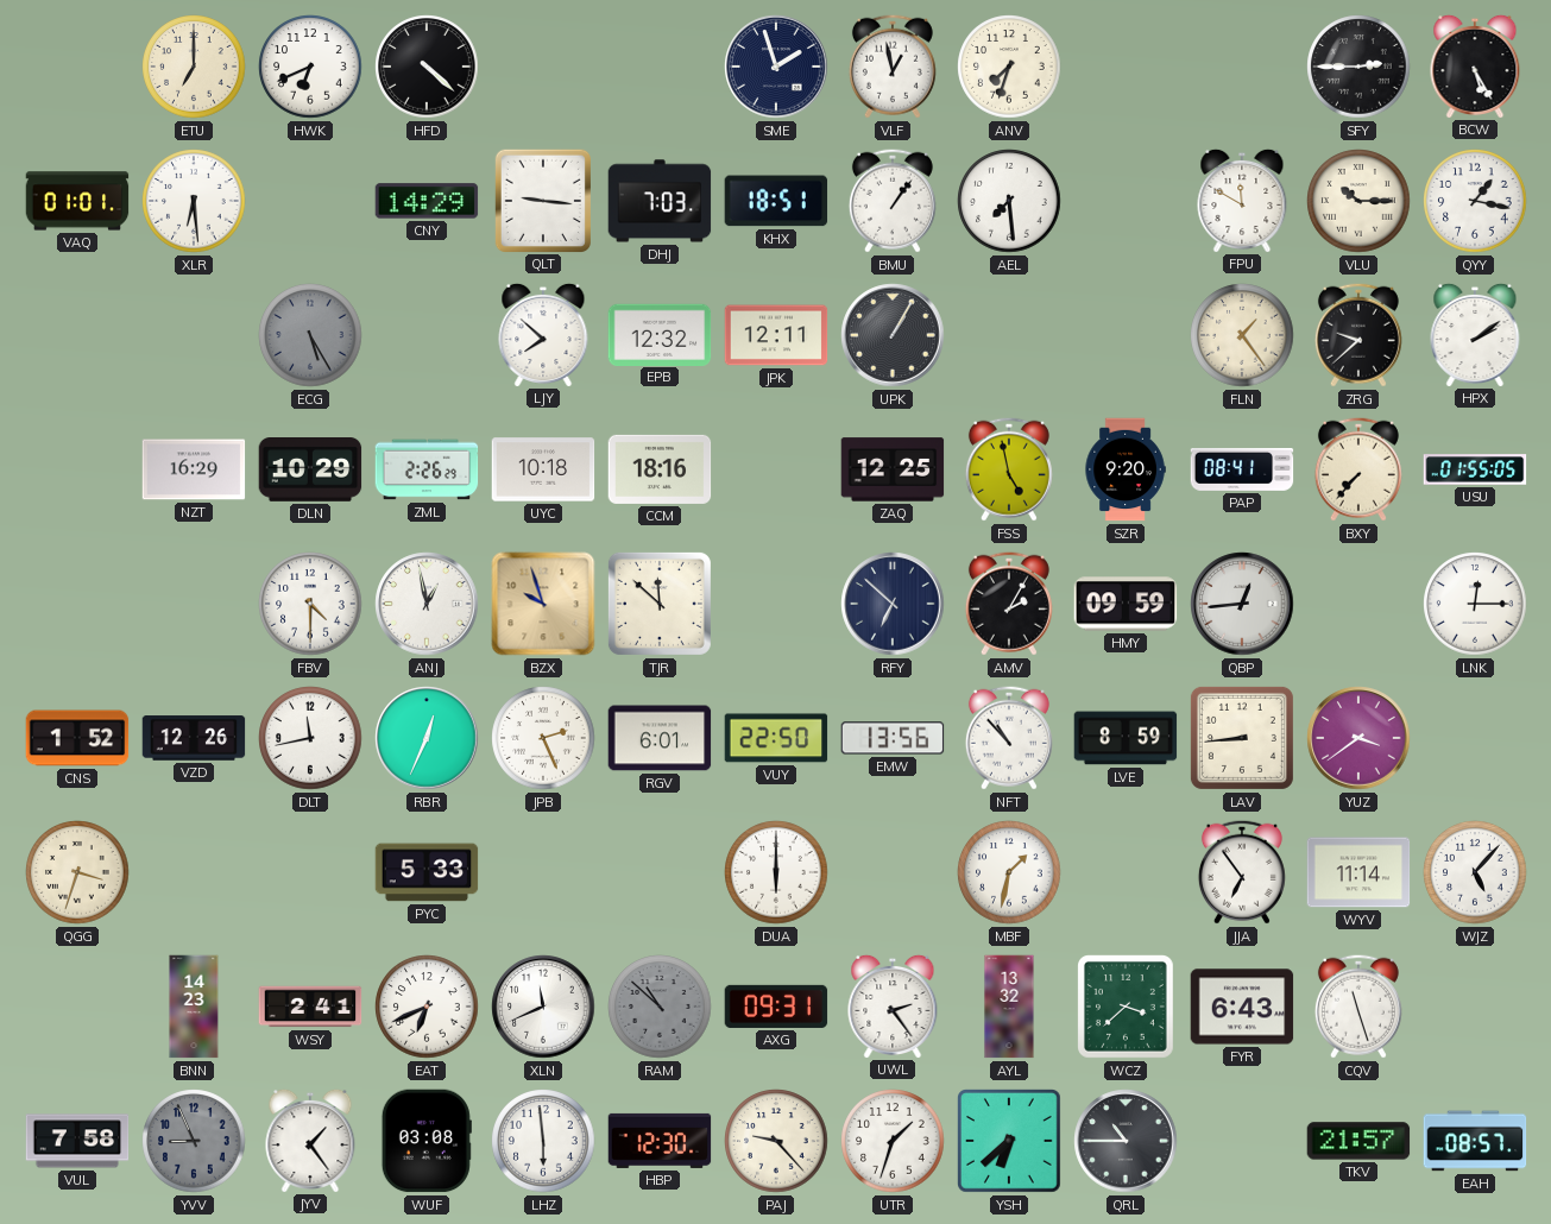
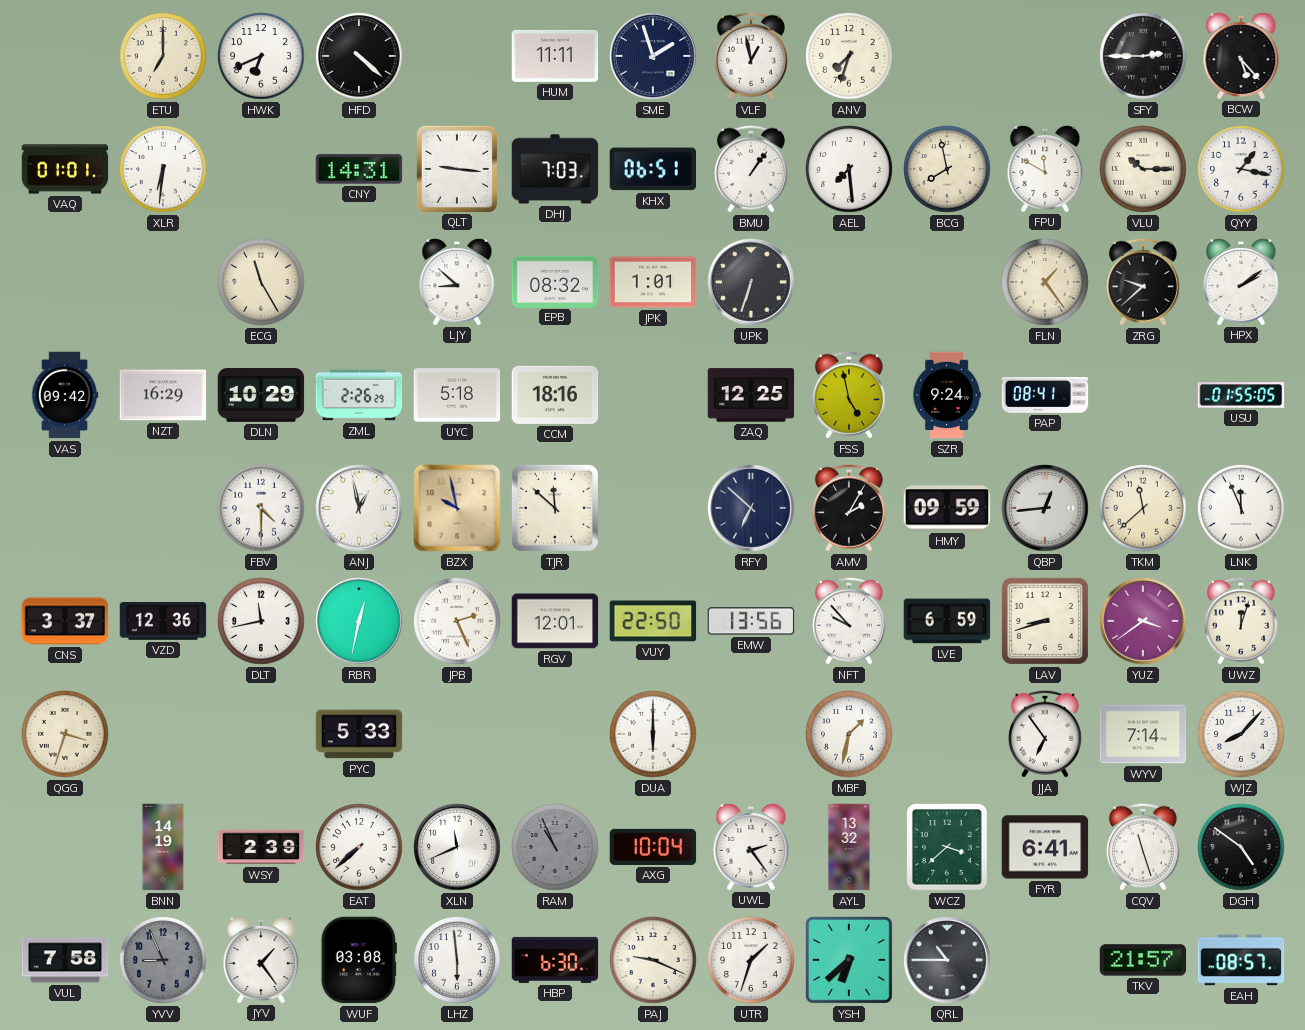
HUM: none -> 11:11 (555, 56)
BCW: 5:25 -> 5:23 (1241, 55)
XLR: 6:29 -> 6:31 (163, 169)
CNY: 14:29 -> 14:31 (359, 169)
KHX: 18:51 -> 06:51 (653, 169)
BCG: none -> 7:58 (947, 169)
ECG: 5:25 -> 11:25 (261, 282)
ECG dial: grey -> cream (261, 282)
LJY: 7:52 -> 8:52 (457, 281)
EPB: 12:32 -> 08:32 (555, 281)
JPK: 12:11 -> 1:01 (653, 282)
UPK: 1:05 -> 6:33 (751, 282)
VAS: none -> 09:42 (65, 395)
UYC: 10:18 -> 5:18 (457, 395)
SZR: 9:20 -> 9:24 (947, 395)
BXY: 7:37 -> none (1358, 469)
BZX: 9:57 -> 9:58 (457, 508)
TKM: none -> 11:38 (1143, 508)
LNK: 12:15 -> 11:56 (1241, 508)
CNS: 1:52 -> 3:37 (65, 621)
VZD: 12:26 -> 12:36 (163, 621)
RBR: 12:34 -> 12:32 (359, 621)
RGV: 6:01 -> 12:01 (555, 621)
NFT: 10:53 -> 9:53 (849, 621)
LVE: 8:59 -> 6:59 (947, 621)
LAV: 8:44 -> 8:42 (1045, 621)
UWZ: none -> 12:03 (1241, 621)
WYV: 11:14 -> 7:14 (1143, 734)
WJZ: 5:07 -> 8:07 (1241, 734)
BNN: 14:23 -> 14:19 (163, 847)
WSY: 2:41 -> 2:39 (261, 847)
EAT: 6:41 -> 7:38 (359, 847)
RAM: 10:52 -> 10:56 (555, 847)
AXG: 09:31 -> 10:04 (653, 847)
FYR: 6:43 -> 6:41 (1045, 847)
DGH: none -> 4:51 (1241, 847)
HBP: 12:30 -> 6:30 (555, 960)
PAJ: 9:23 -> 9:19 (653, 960)
